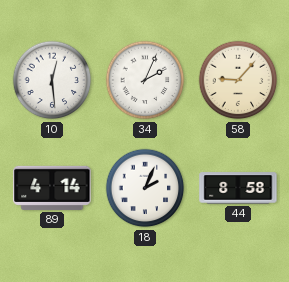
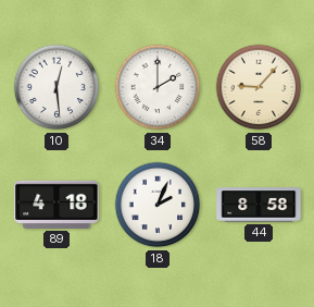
34: 2:04 -> 2:00 (158, 87)
89: 4:14 -> 4:18 (56, 205)
